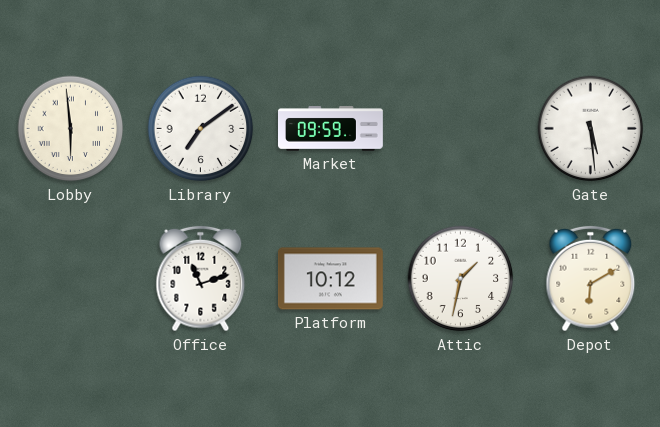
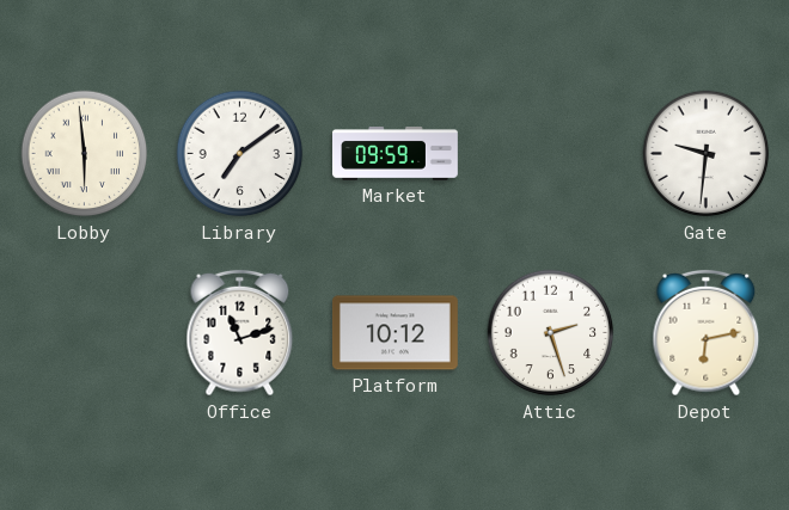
Gate: 5:29 -> 9:31 (707, 154)
Attic: 1:32 -> 2:27 (551, 333)
Depot: 6:10 -> 6:13 (707, 333)
